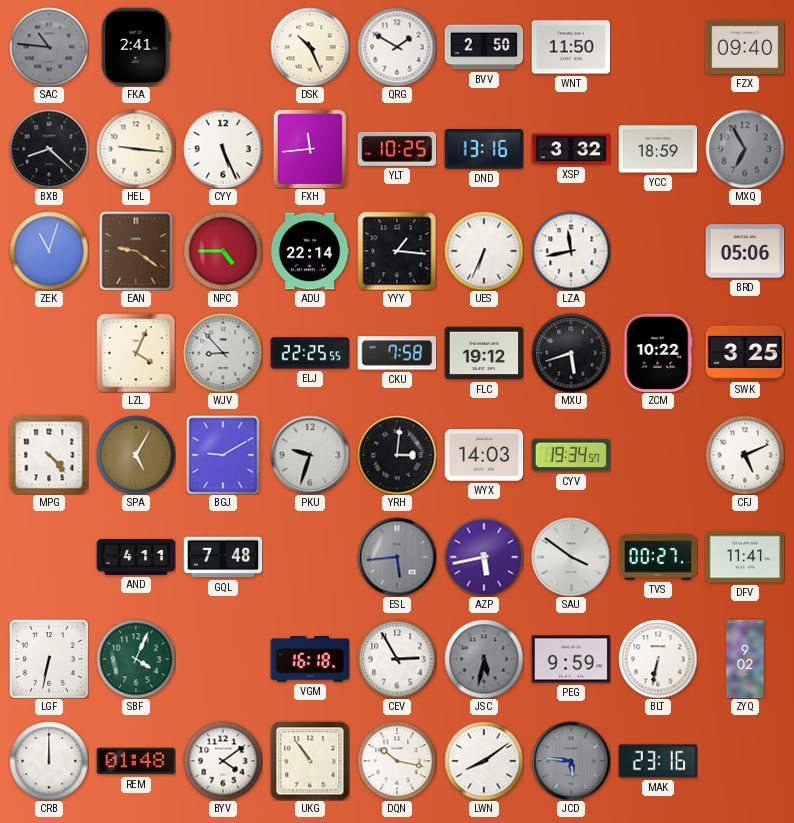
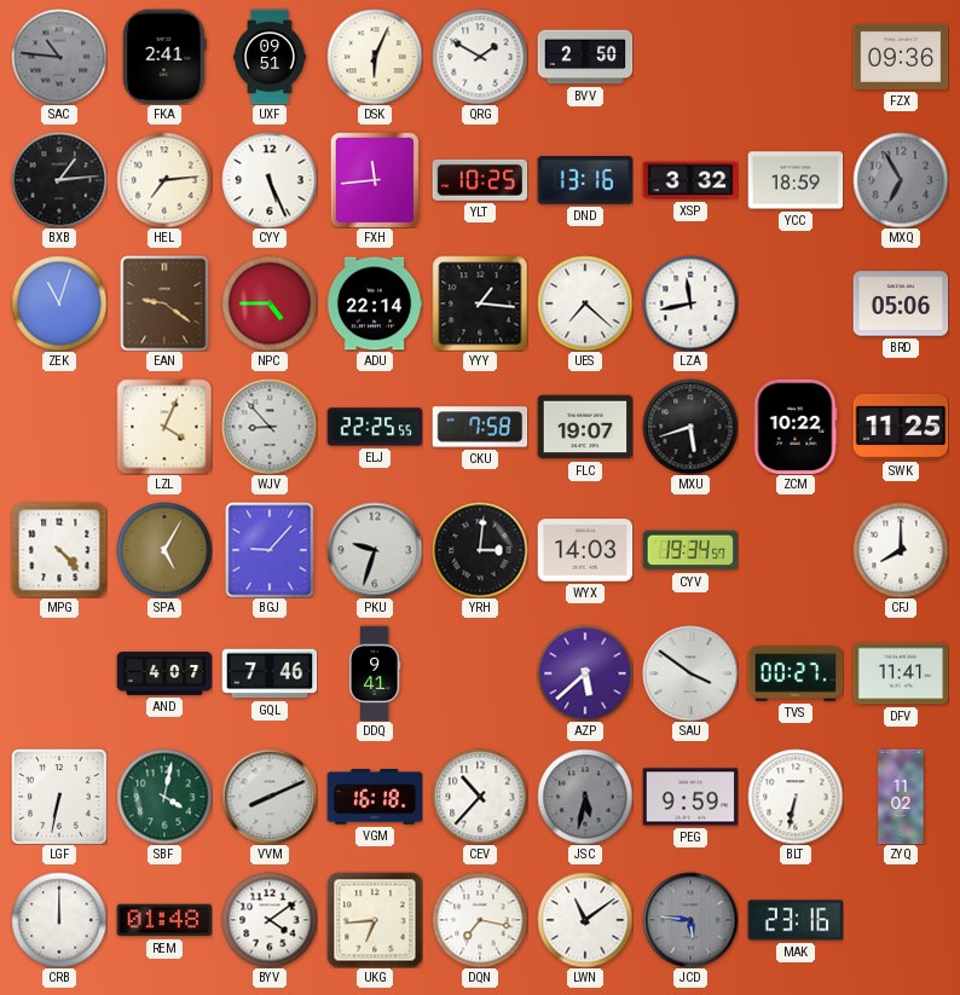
UXF: none -> 09:51 (270, 57)
DSK: 10:26 -> 6:04 (375, 57)
WNT: 11:50 -> none (571, 47)
FZX: 09:40 -> 09:36 (901, 57)
BXB: 8:22 -> 1:14 (59, 180)
HEL: 9:16 -> 7:14 (164, 180)
UES: 6:34 -> 7:22 (585, 303)
FLC: 19:12 -> 19:07 (585, 427)
SWK: 3:25 -> 11:25 (901, 427)
BGJ: 9:10 -> 9:07 (270, 550)
CFJ: 5:11 -> 8:00 (901, 550)
AND: 4:11 -> 4:07 (164, 673)
GQL: 7:48 -> 7:46 (270, 673)
DDQ: none -> 9:41 (375, 673)
ESL: 5:44 -> none (397, 557)
AZP: 5:43 -> 5:38 (585, 673)
SBF: 4:04 -> 4:02 (164, 797)
VVM: none -> 8:11 (270, 797)
CEV: 2:55 -> 10:37 (480, 797)
ZYQ: 9:02 -> 11:02 (901, 797)
UKG: 10:54 -> 6:44 (375, 920)
DQN: 10:17 -> 7:17 (480, 920)
LWN: 8:09 -> 11:09 (585, 920)
